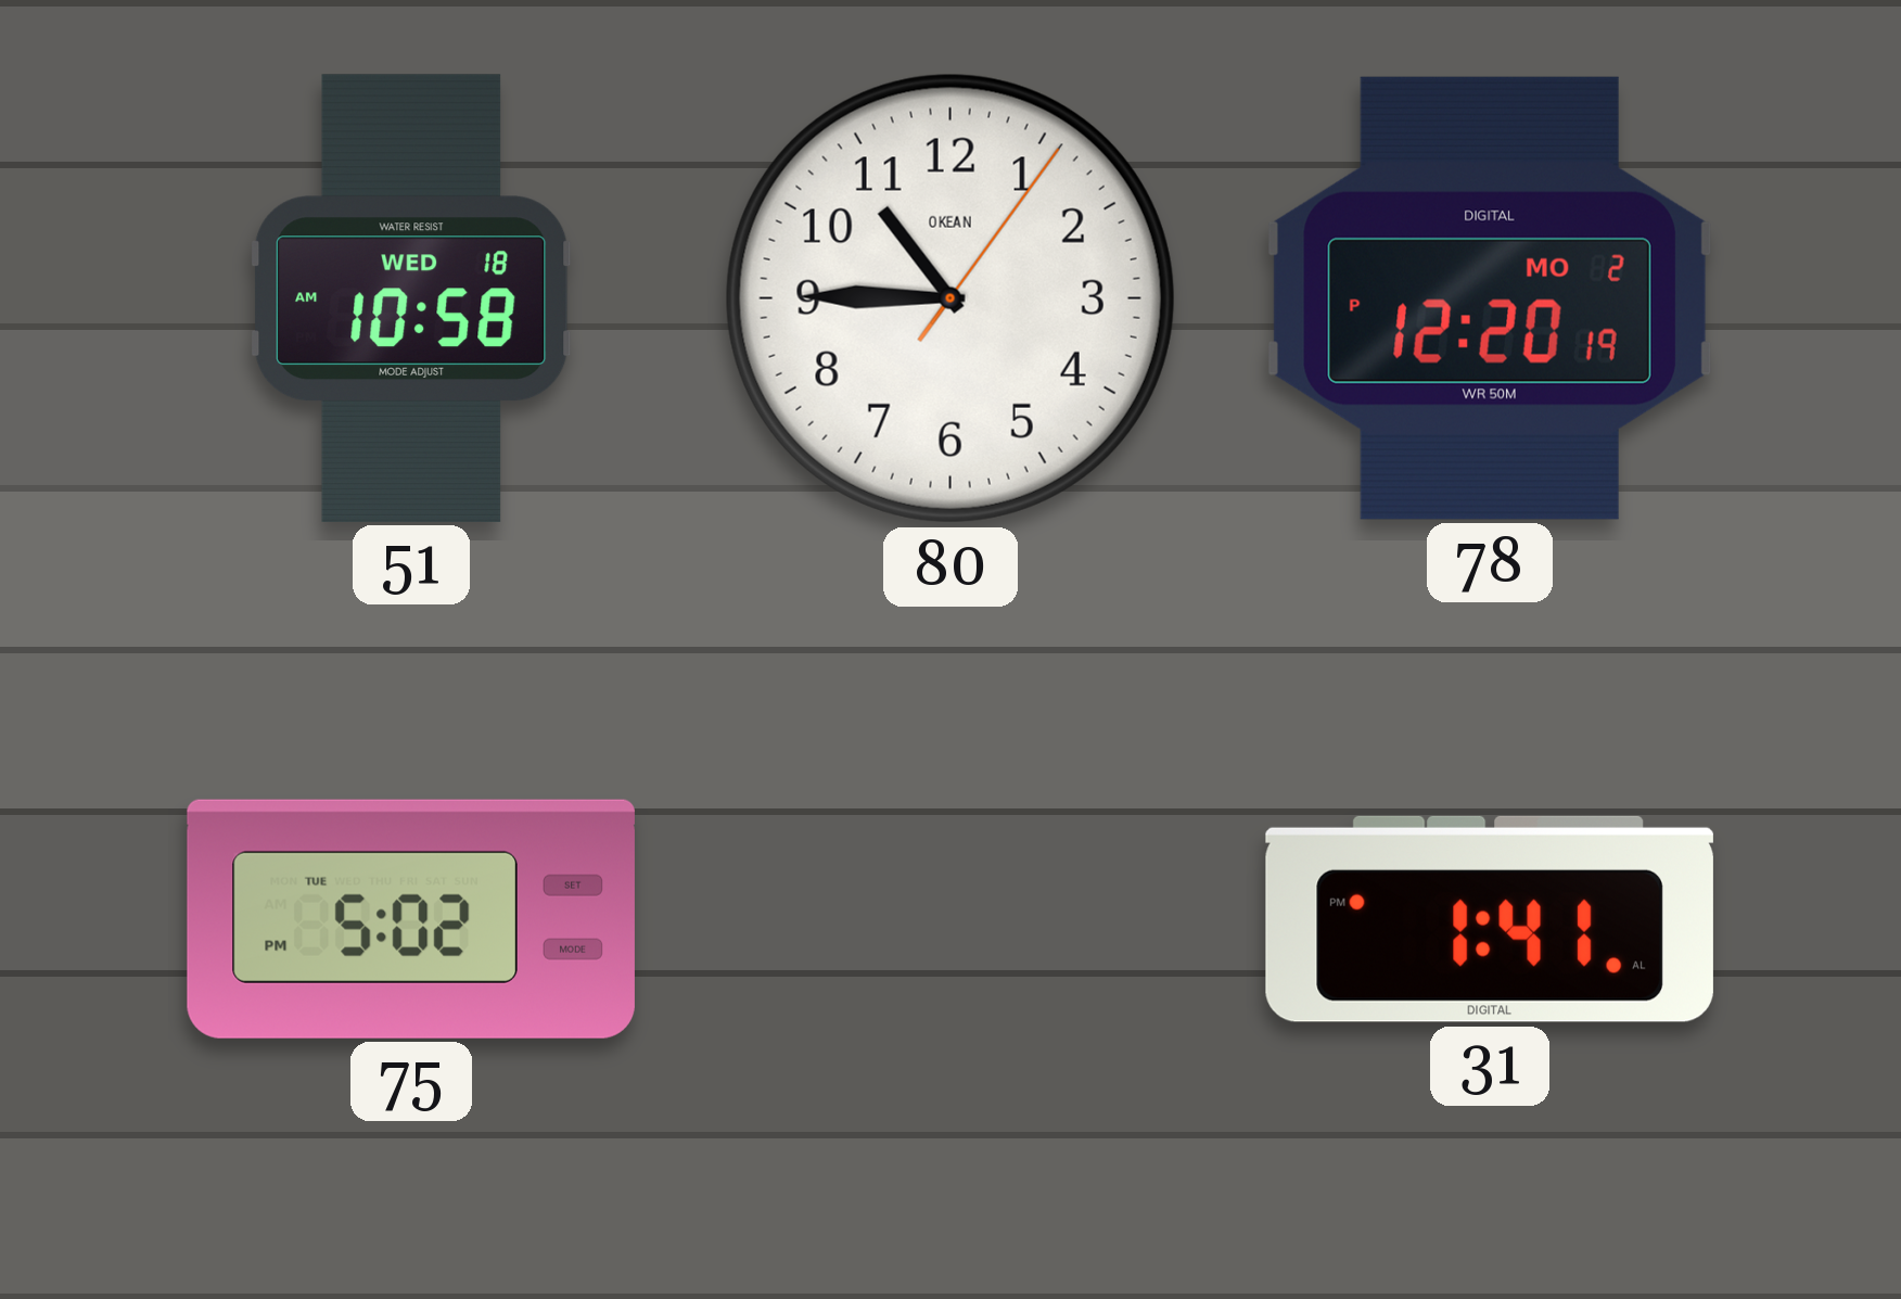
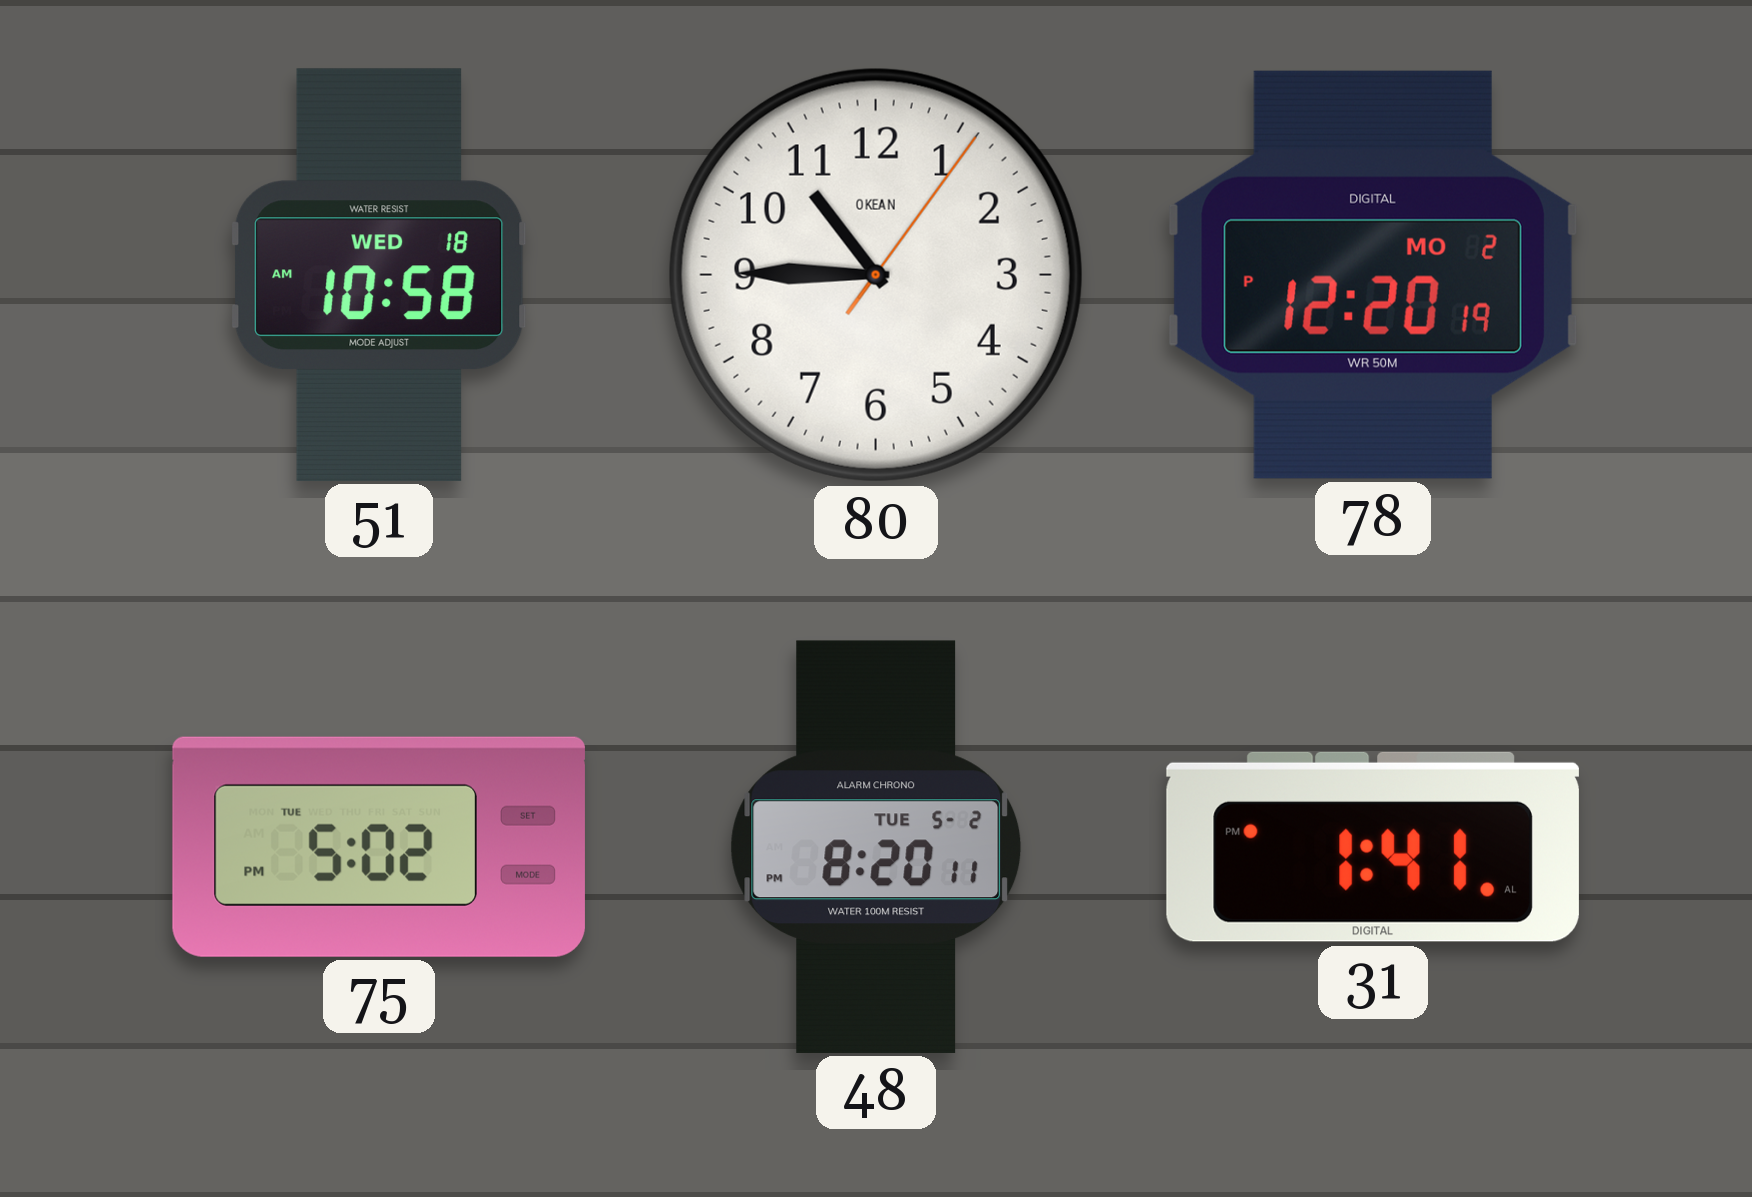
48: none -> 8:20 (876, 847)
